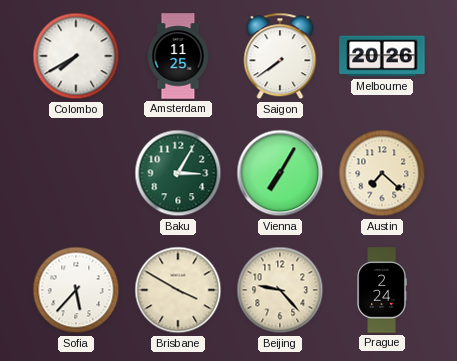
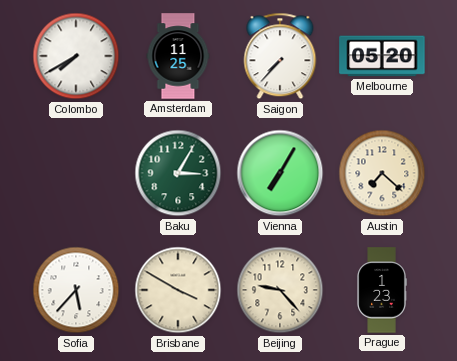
Saigon: 7:39 -> 7:37 (280, 56)
Melbourne: 20:26 -> 05:20 (382, 56)
Prague: 2:24 -> 1:23 (382, 290)
